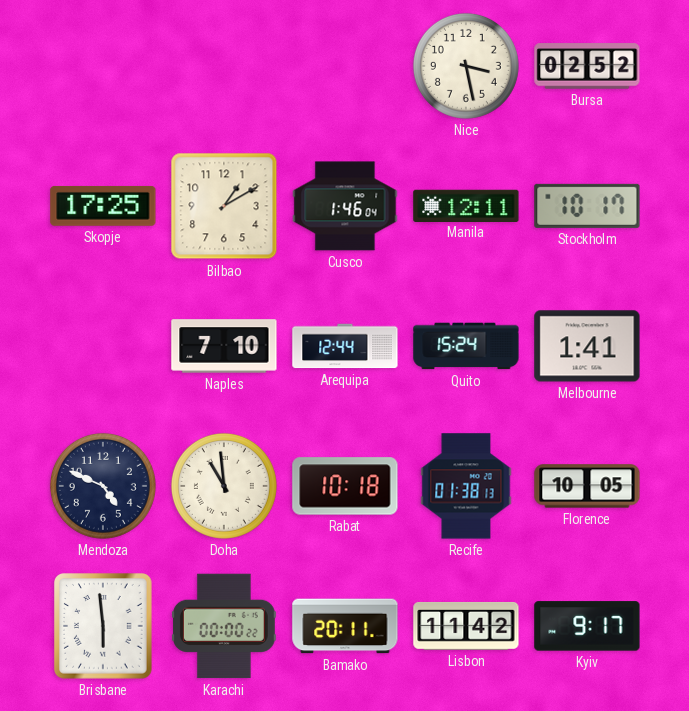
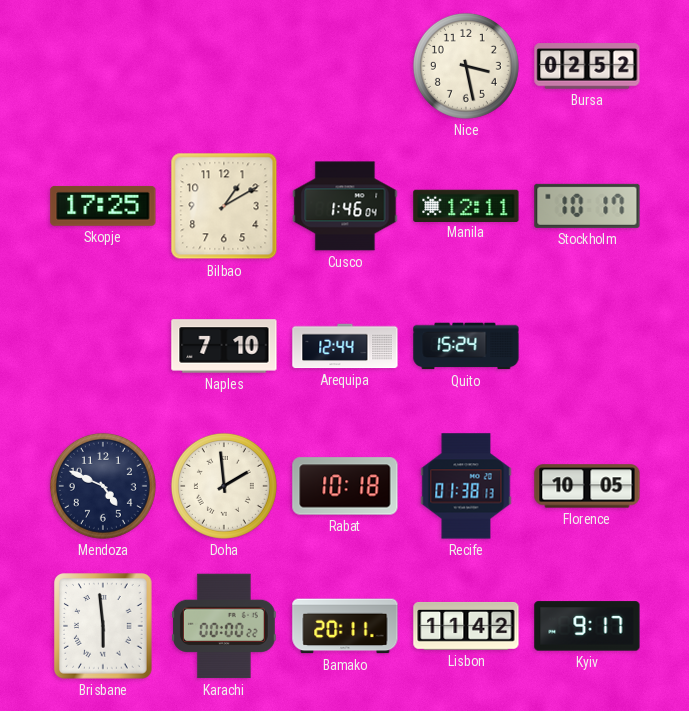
Melbourne: 1:41 -> none (587, 346)
Doha: 10:59 -> 1:59 (224, 486)
